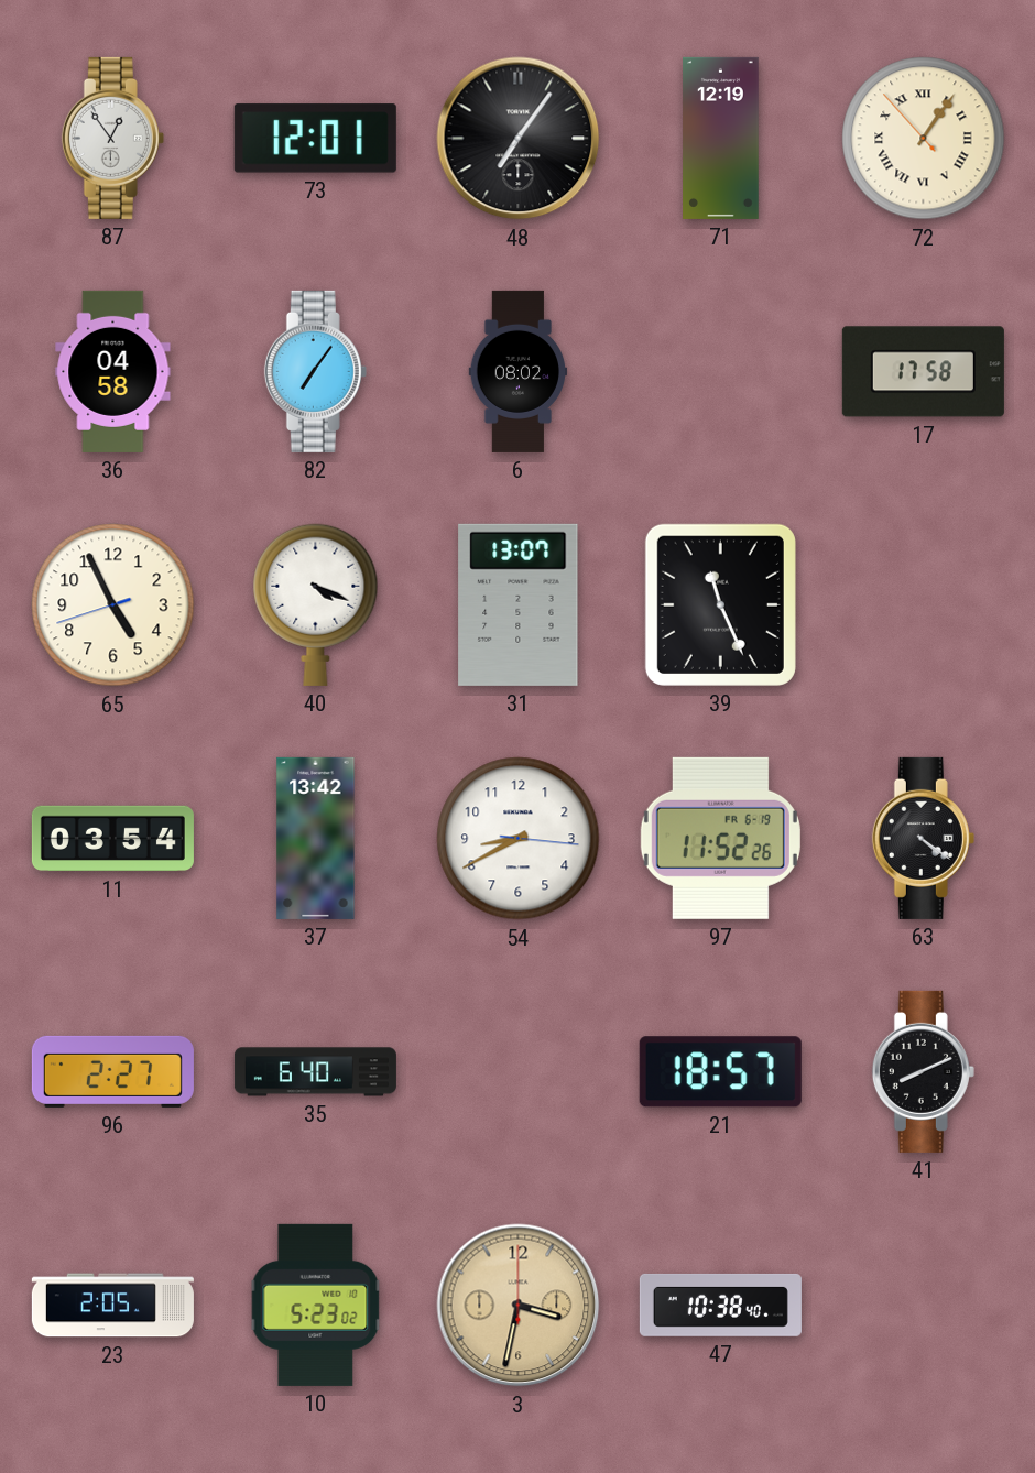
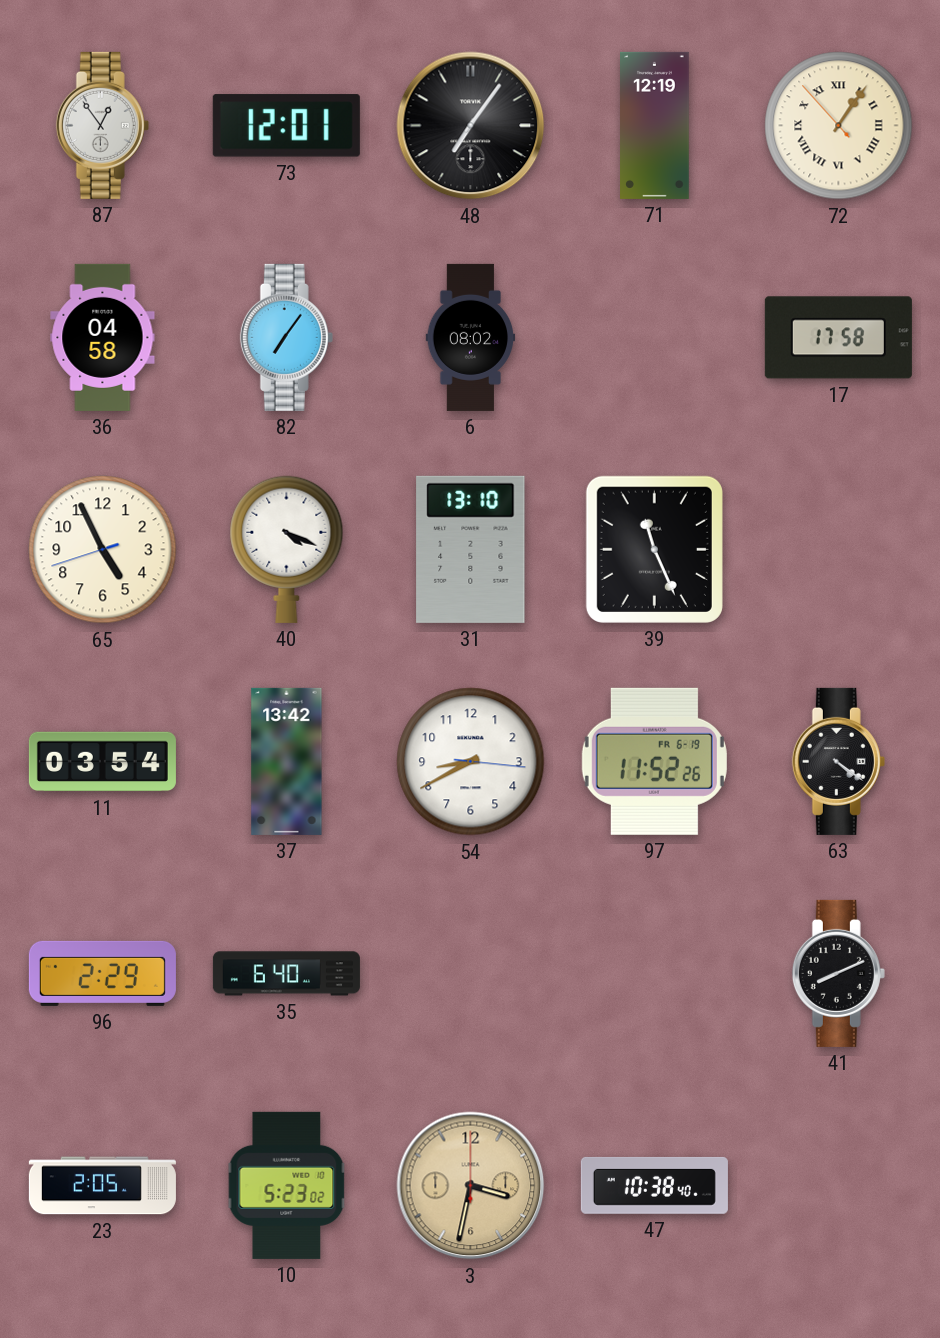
31: 13:07 -> 13:10 (471, 549)
96: 2:27 -> 2:29 (102, 973)
21: 18:57 -> none (720, 1072)
